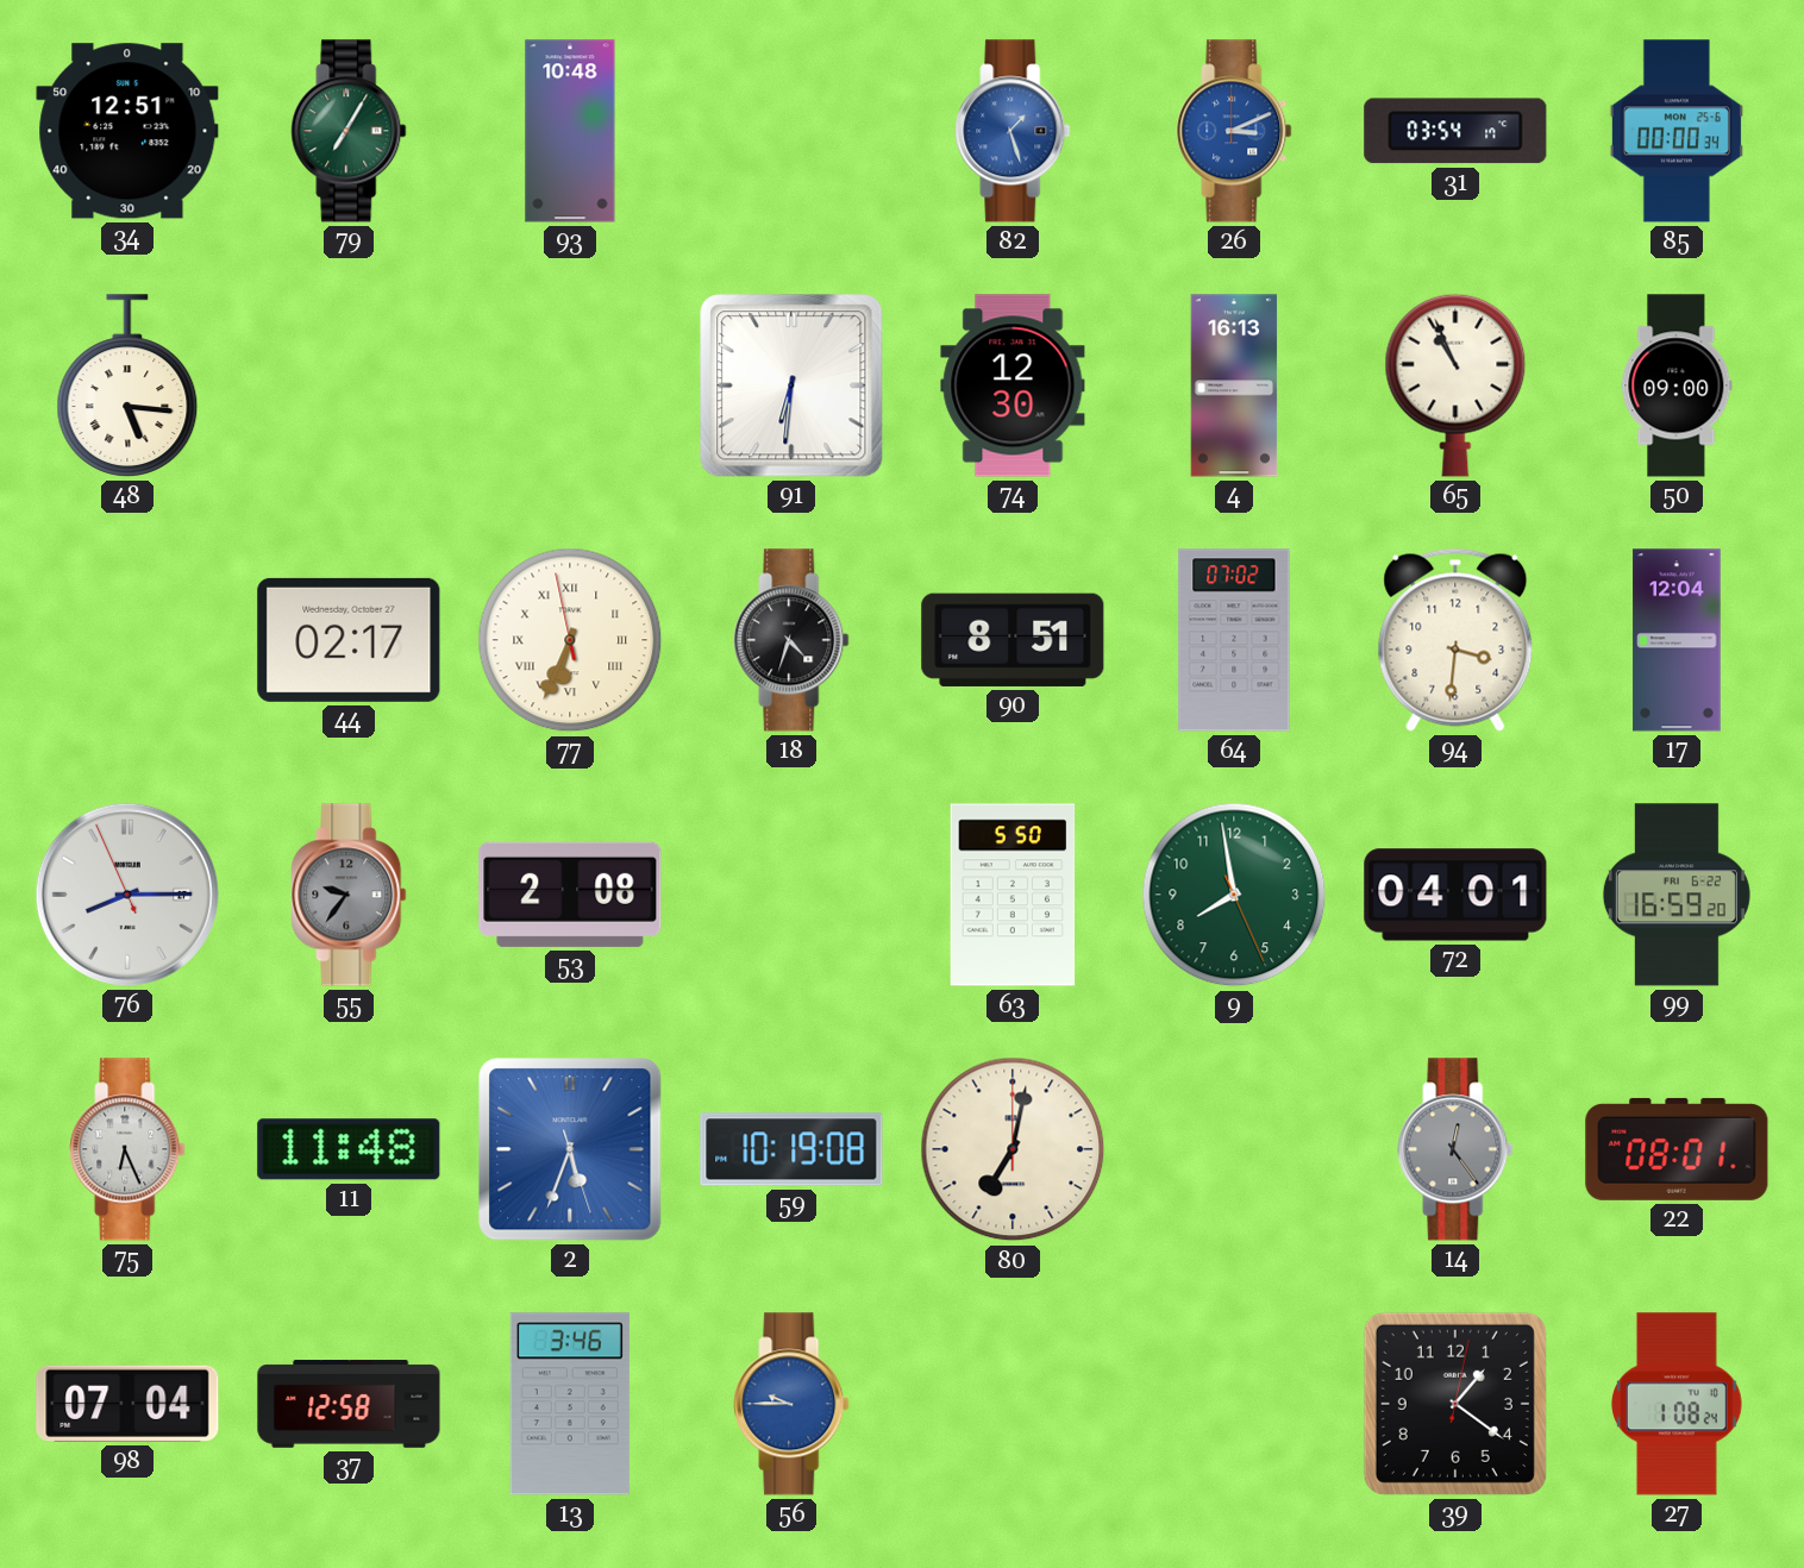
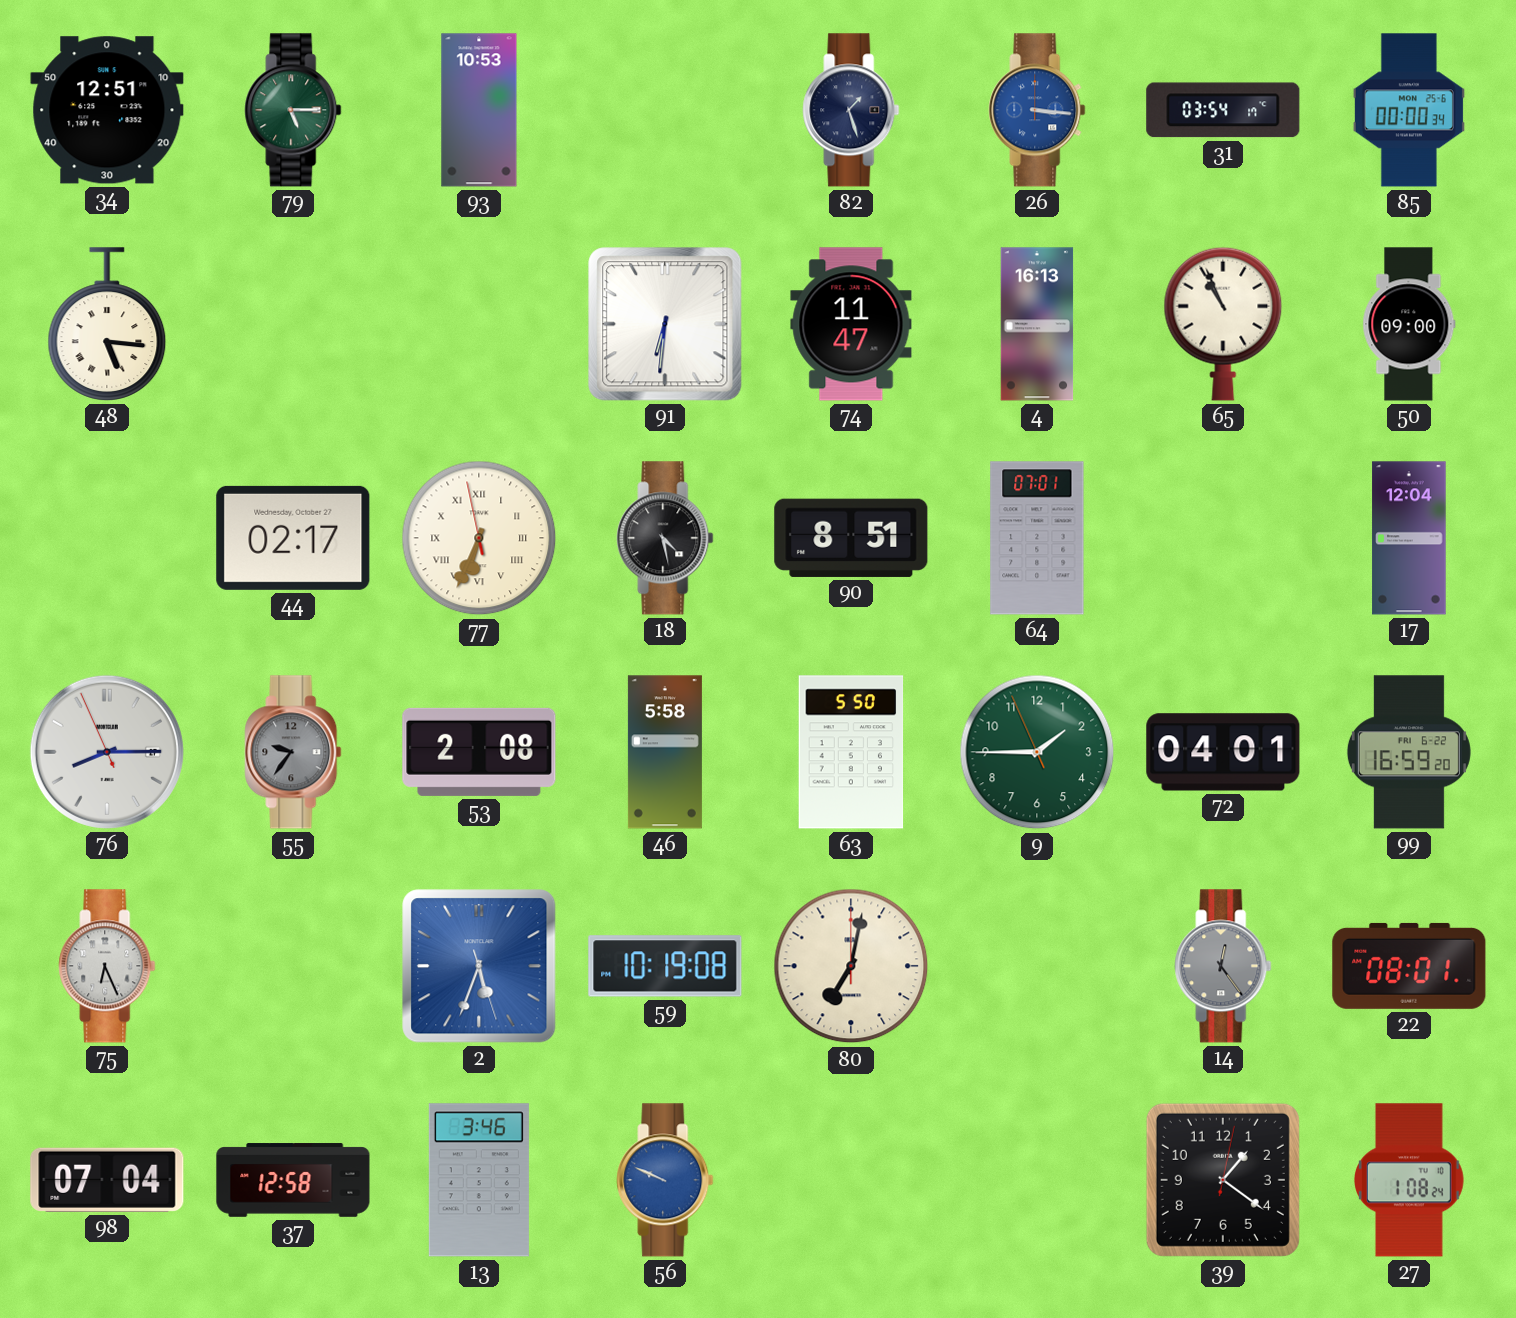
79: 7:05 -> 5:15 (293, 110)
93: 10:48 -> 10:53 (479, 110)
82 dial: blue -> navy (851, 110)
26: 3:11 -> 3:16 (1037, 110)
74: 12:30 -> 11:47 (851, 324)
18: 4:33 -> 4:28 (665, 538)
64: 07:02 -> 07:01 (1037, 538)
94: 3:31 -> none (1455, 640)
46: none -> 5:58 (665, 752)
9: 7:58 -> 1:44 (1037, 752)
11: 11:48 -> none (349, 1149)
56: 9:45 -> 9:49 (665, 1180)
